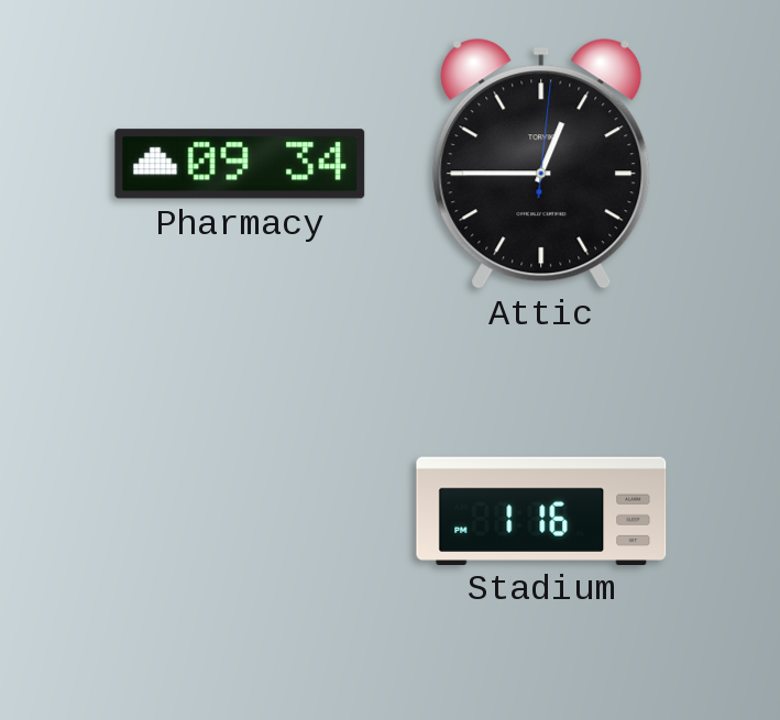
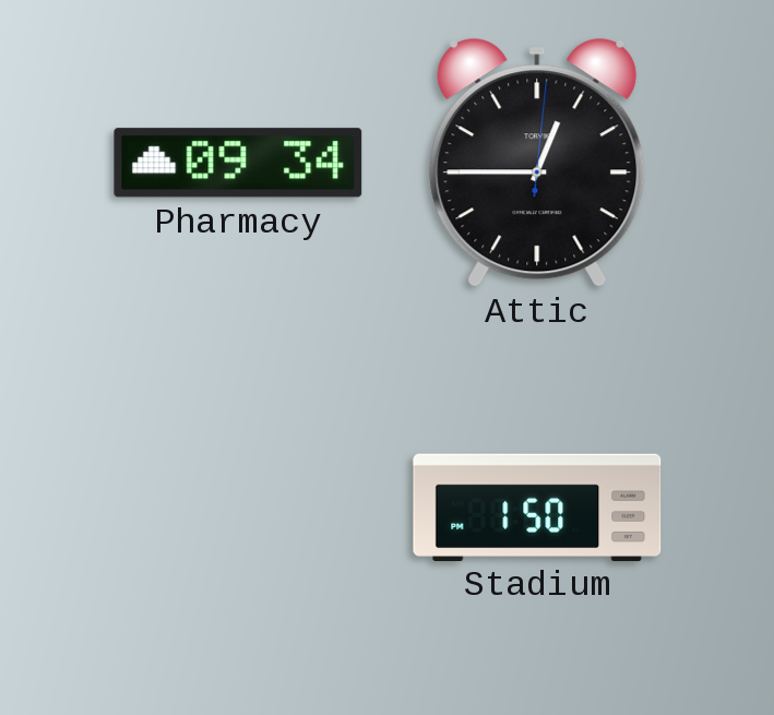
Stadium: 1:16 -> 1:50 (537, 507)
